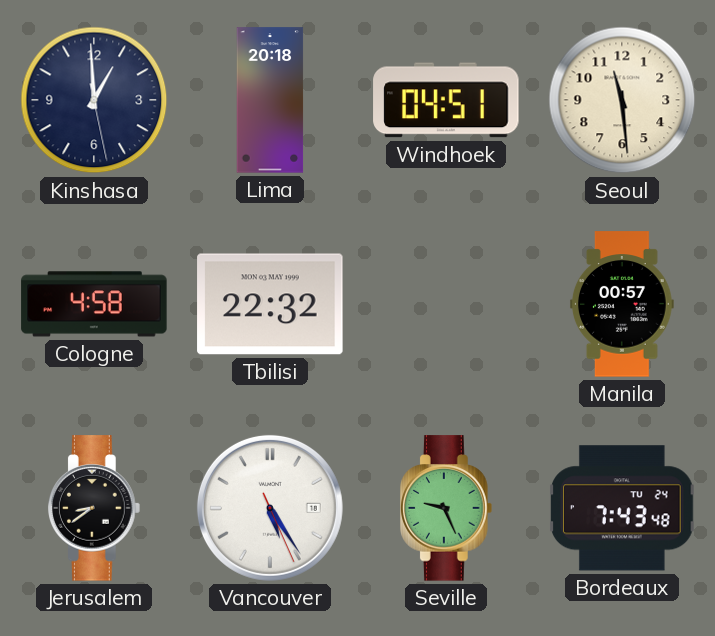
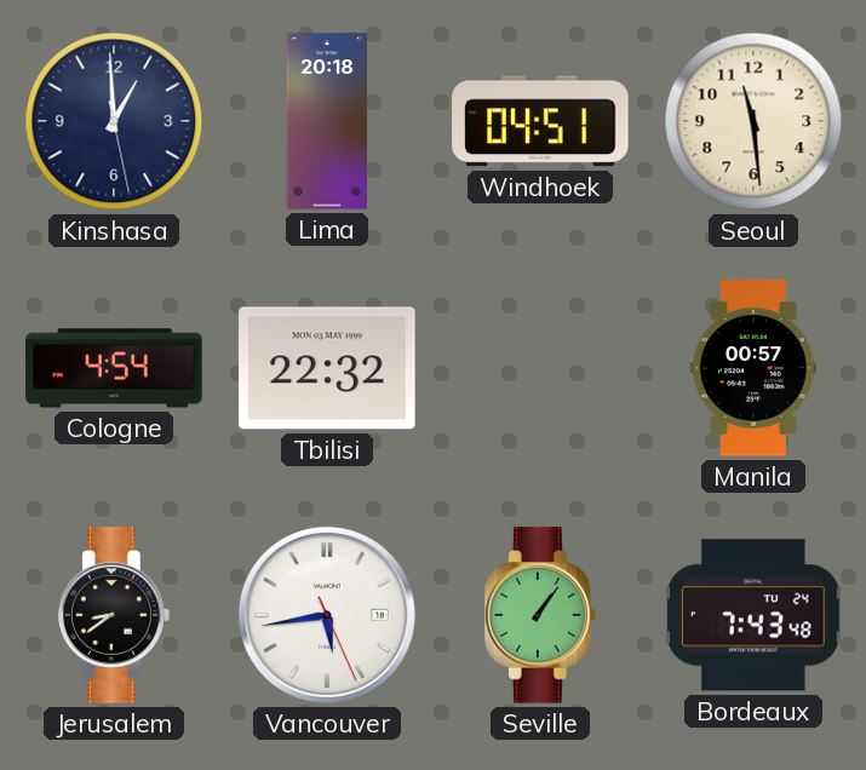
Cologne: 4:58 -> 4:54 (114, 368)
Vancouver: 5:24 -> 5:43 (327, 615)
Seville: 9:26 -> 1:06 (541, 615)
